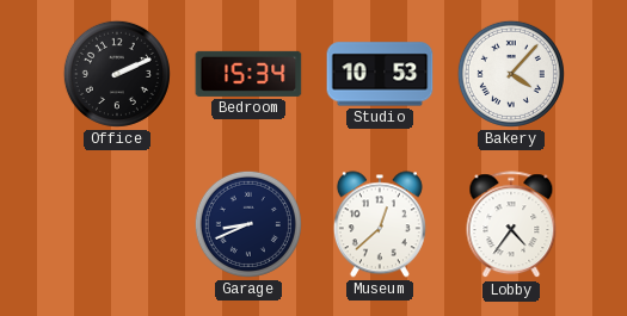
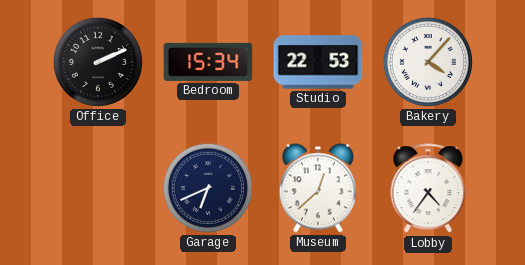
Studio: 10:53 -> 22:53 (318, 62)
Garage: 8:41 -> 6:41 (208, 188)
